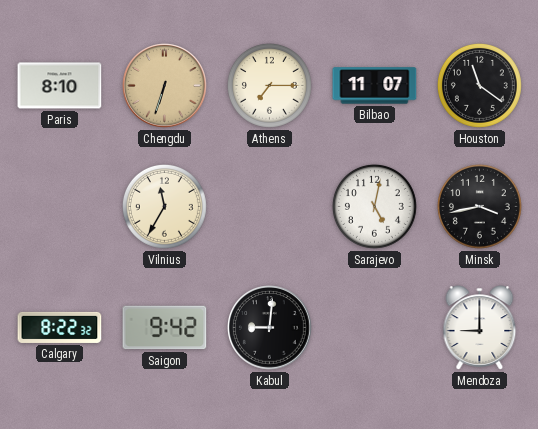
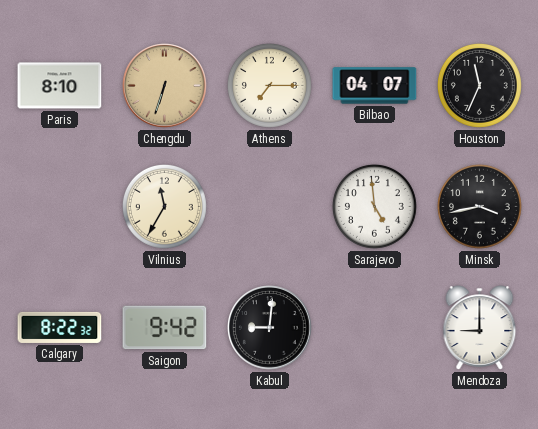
Bilbao: 11:07 -> 04:07 (375, 86)
Houston: 11:21 -> 11:34 (479, 85)
Sarajevo: 5:02 -> 4:59 (374, 206)
